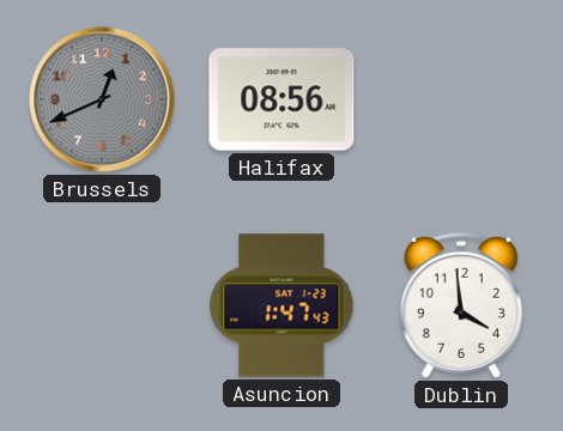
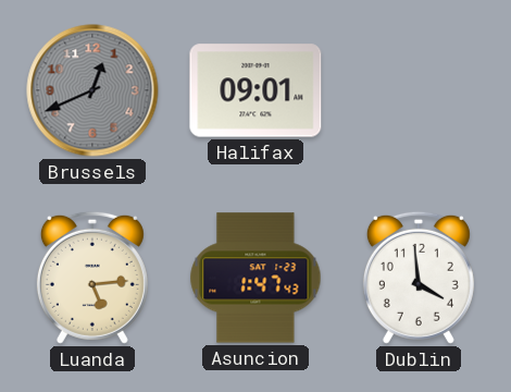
Halifax: 08:56 -> 09:01 (255, 90)
Luanda: none -> 5:14 (92, 278)
